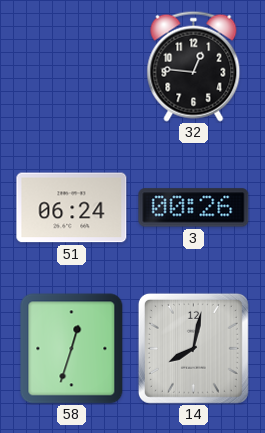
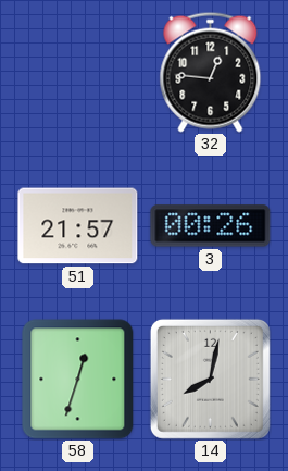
51: 06:24 -> 21:57 (78, 226)
